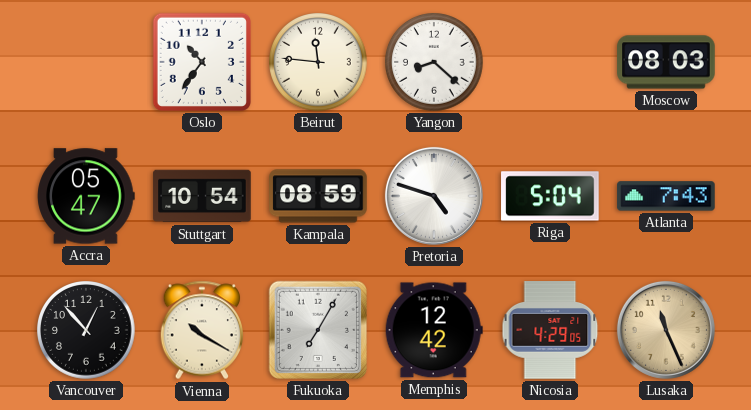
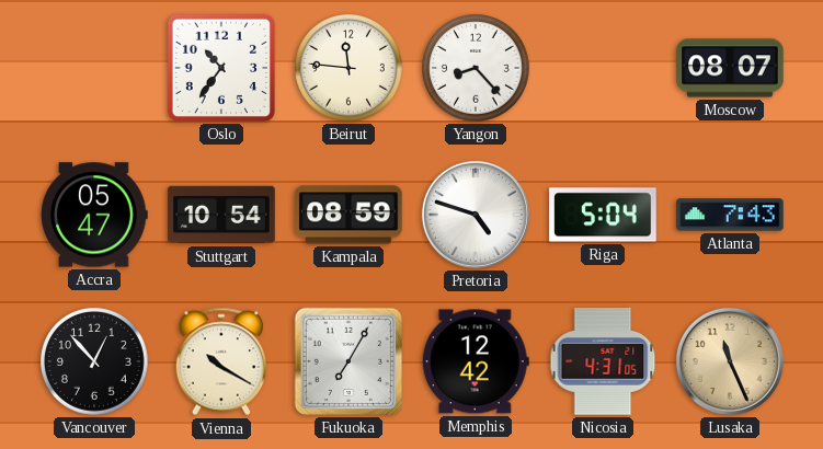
Yangon: 8:22 -> 8:23 (476, 68)
Moscow: 08:03 -> 08:07 (730, 68)
Nicosia: 4:29 -> 4:31 (603, 361)
